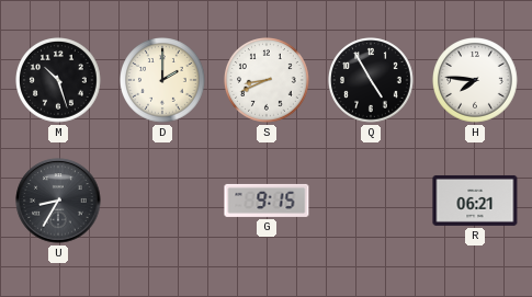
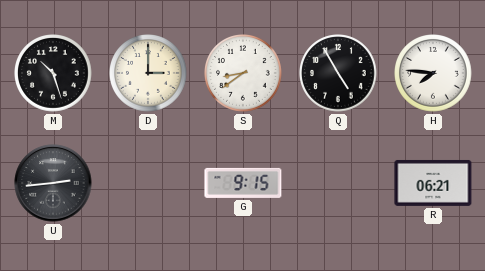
D: 2:00 -> 3:00 (148, 73)
S: 8:41 -> 8:39 (243, 73)
U: 8:35 -> 2:44 (53, 183)
